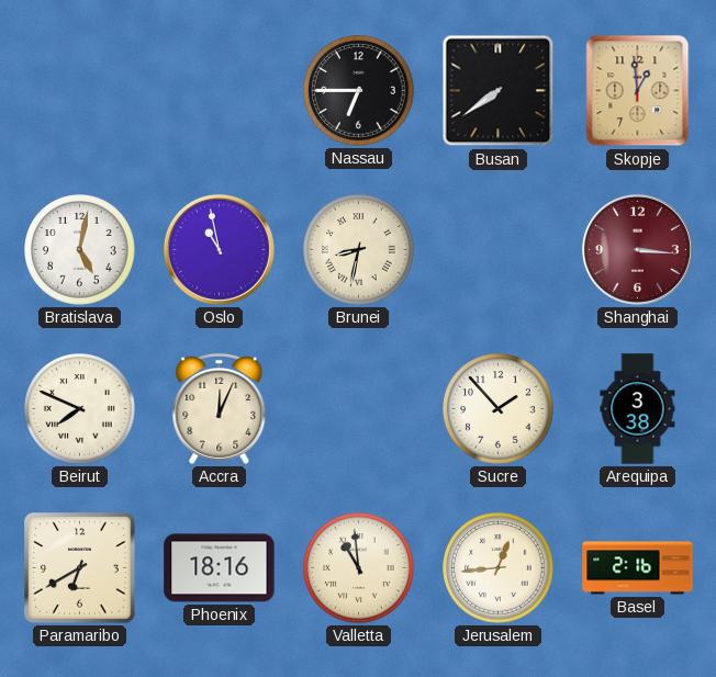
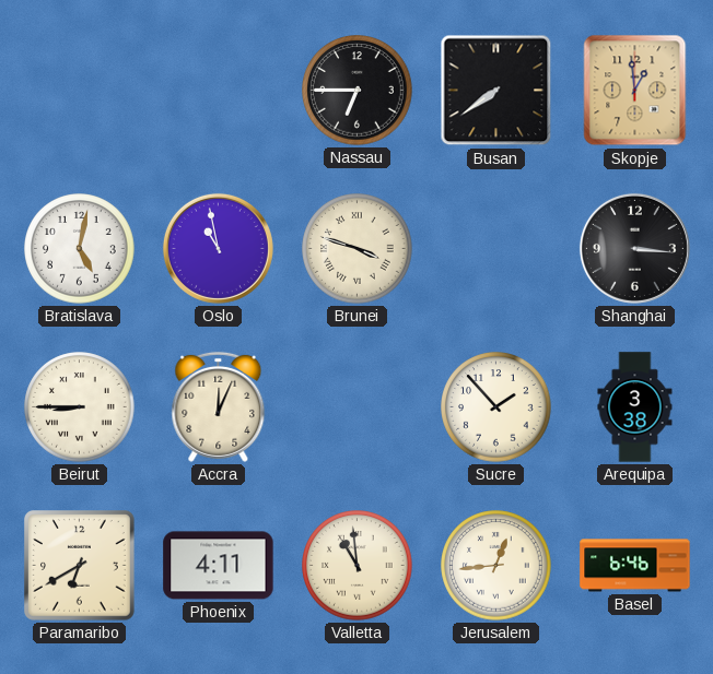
Brunei: 8:32 -> 3:48 (358, 249)
Shanghai dial: burgundy -> black (634, 248)
Beirut: 7:49 -> 8:45 (80, 407)
Phoenix: 18:16 -> 4:11 (219, 566)
Basel: 2:16 -> 6:46 (635, 566)
